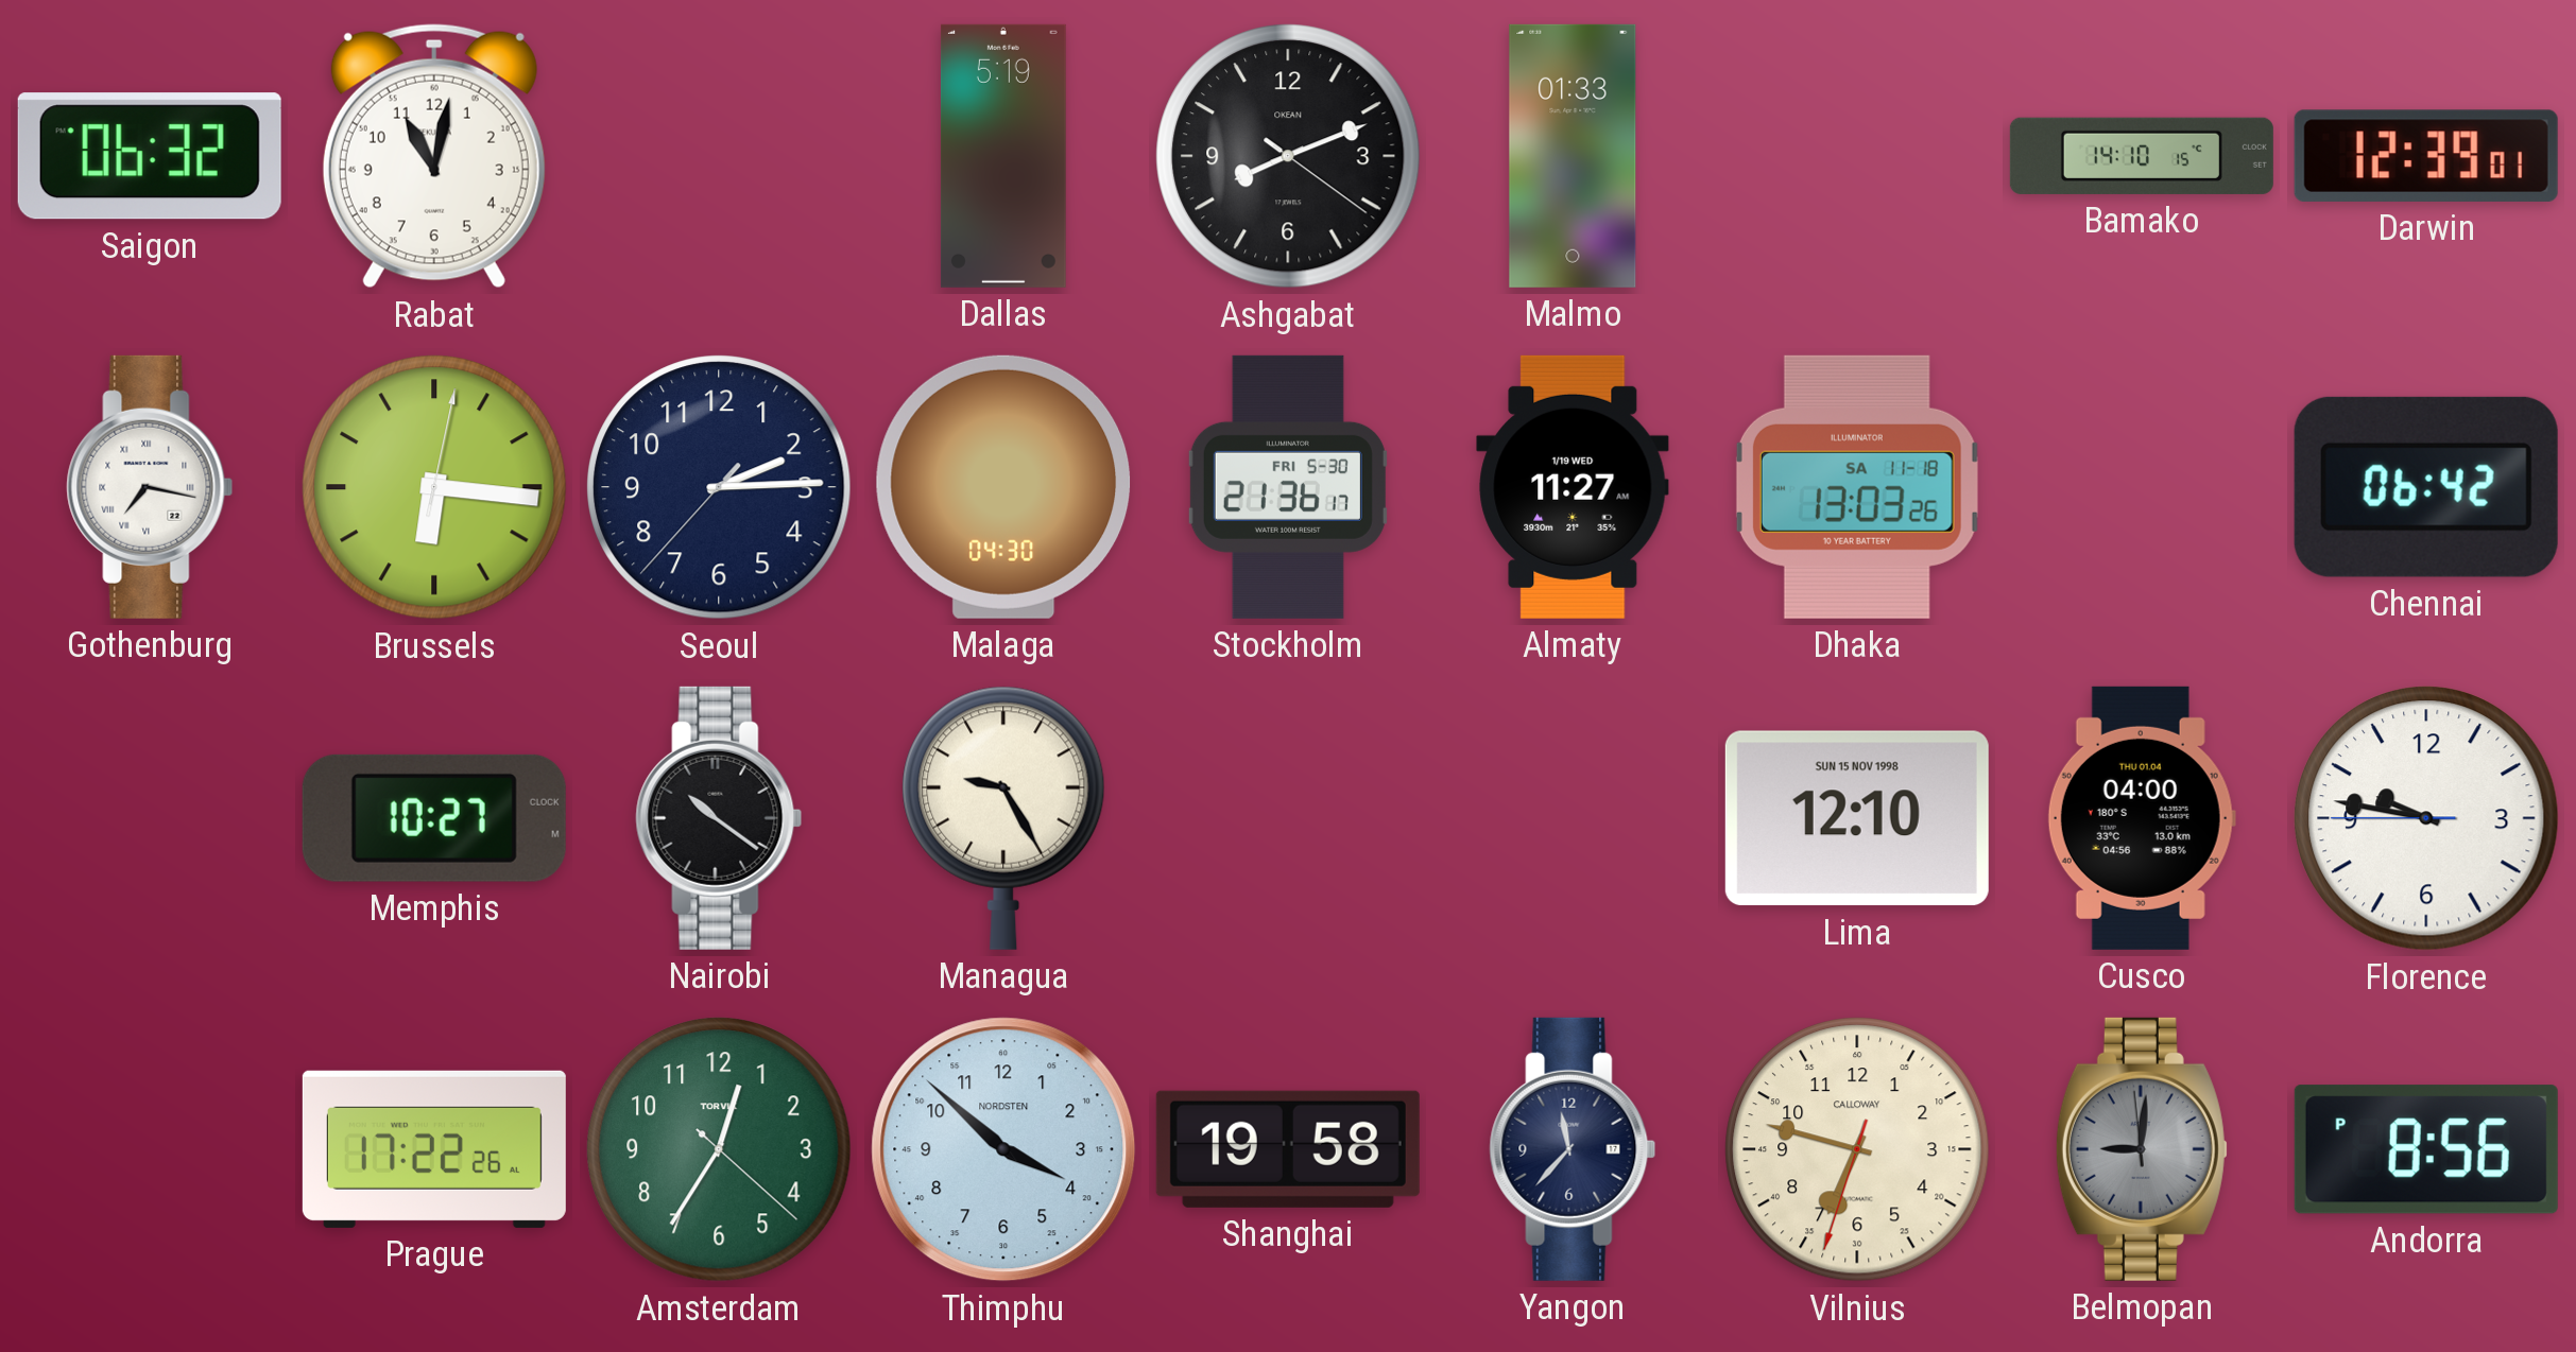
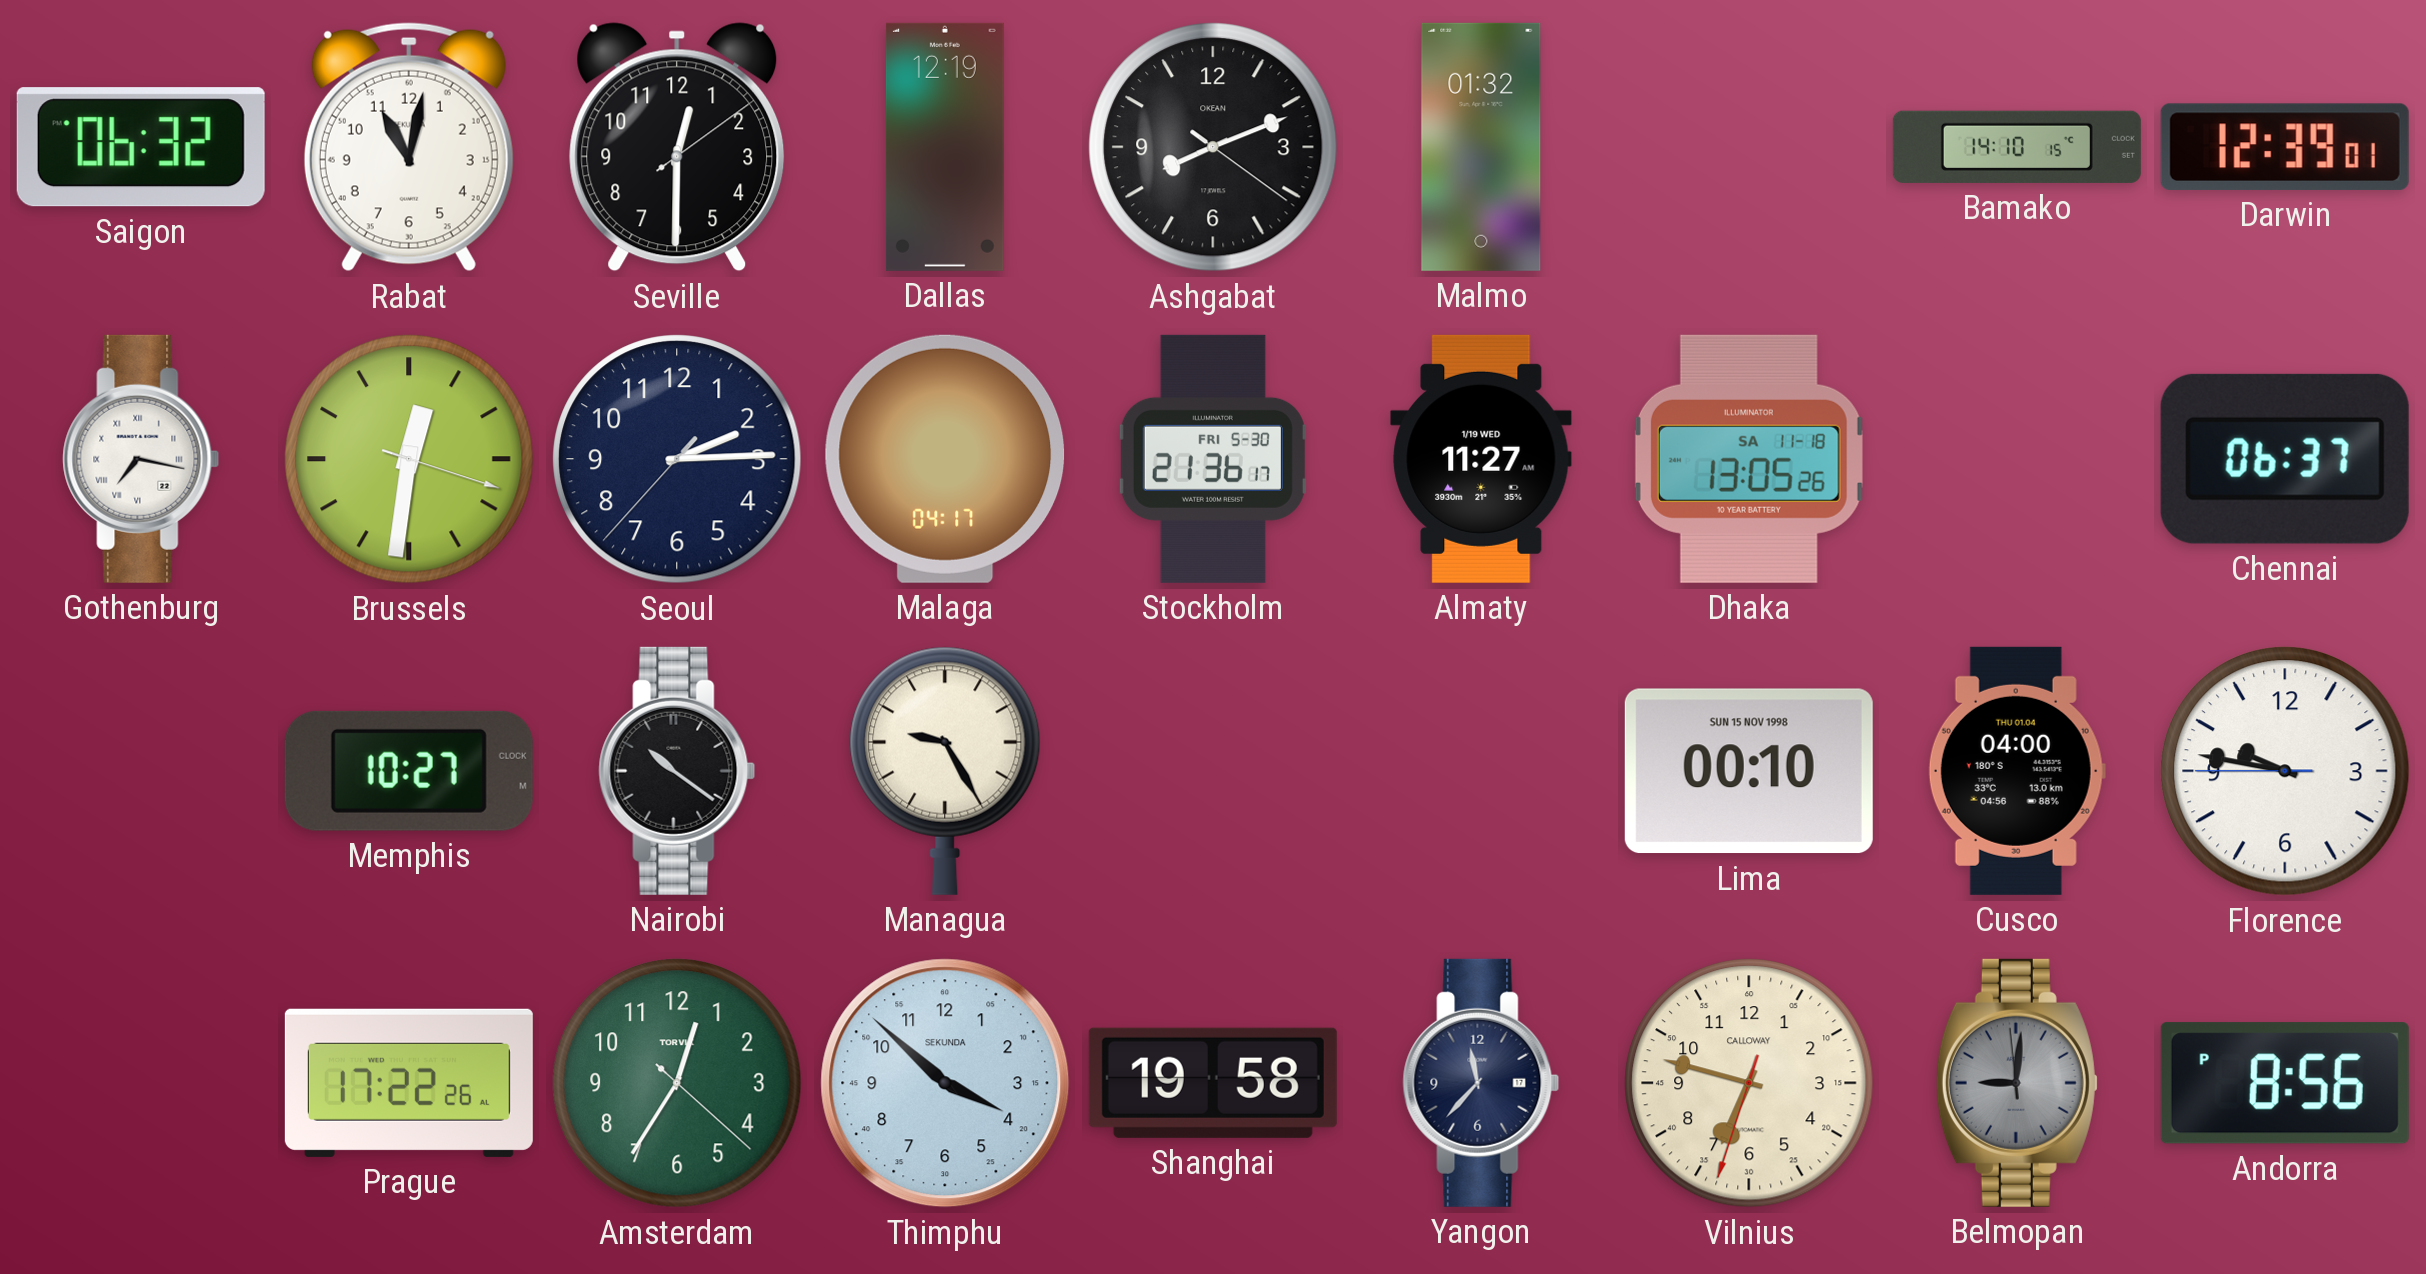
Seville: none -> 12:30 (677, 147)
Dallas: 5:19 -> 12:19 (945, 147)
Malmo: 01:33 -> 01:32 (1481, 147)
Brussels: 6:16 -> 12:31 (409, 459)
Malaga: 04:30 -> 04:17 (945, 459)
Dhaka: 13:03 -> 13:05 (1749, 459)
Chennai: 06:42 -> 06:37 (2285, 459)
Lima: 12:10 -> 00:10 (1749, 771)
Thimphu brand: NORDSTEN -> SEKUNDA (945, 1083)
